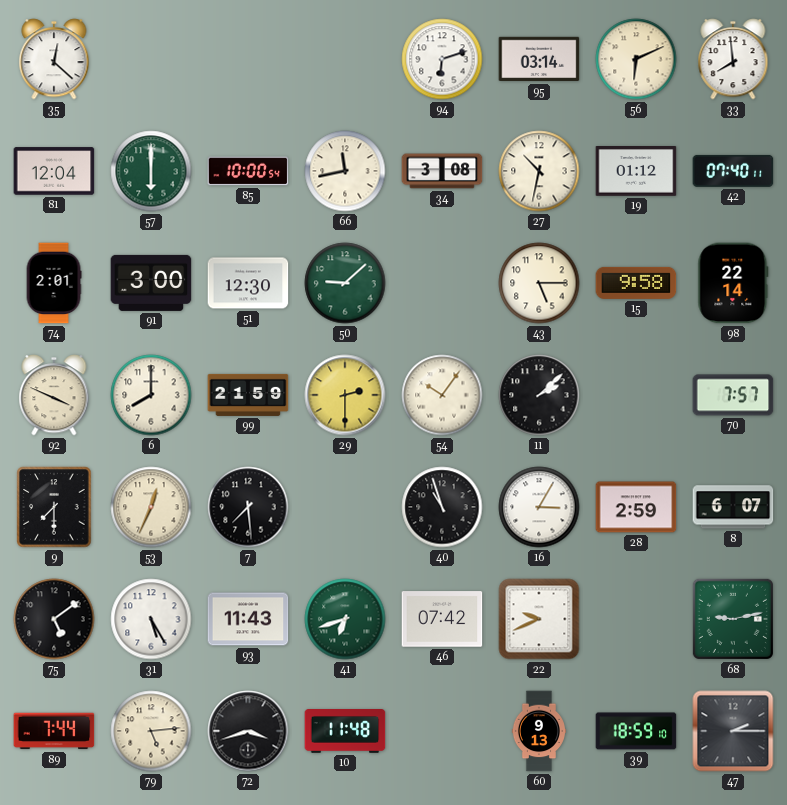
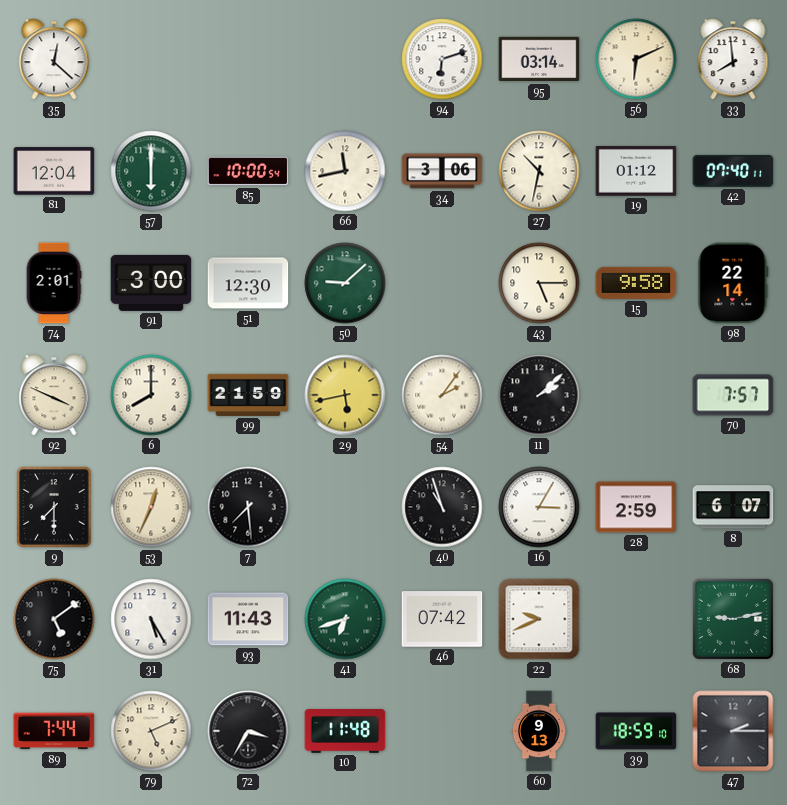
34: 3:08 -> 3:06 (442, 171)
29: 2:30 -> 5:43 (345, 395)
54: 10:06 -> 2:06 (442, 395)
79: 5:14 -> 5:11 (151, 731)
72: 3:42 -> 3:35 (248, 731)
